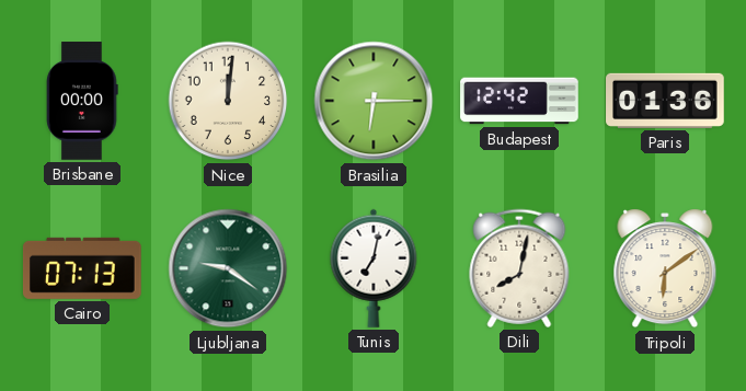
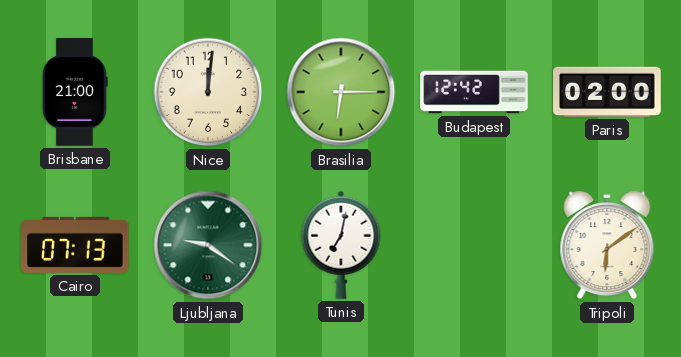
Brisbane: 00:00 -> 21:00 (75, 92)
Paris: 01:36 -> 02:00 (607, 92)
Dili: 8:02 -> none (519, 268)
